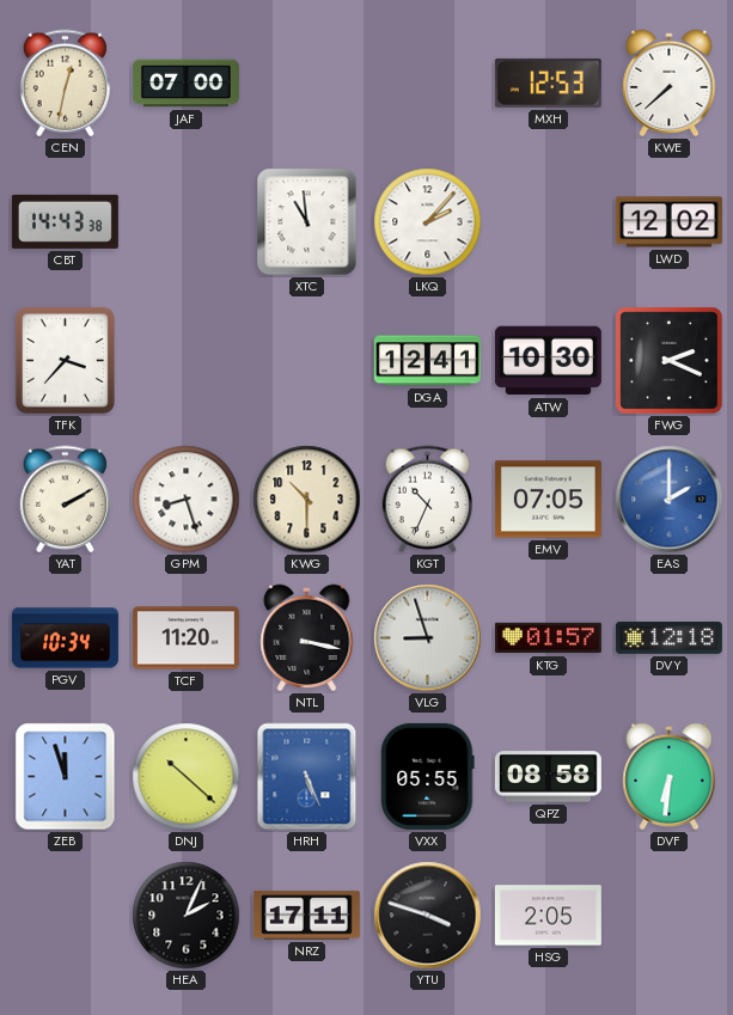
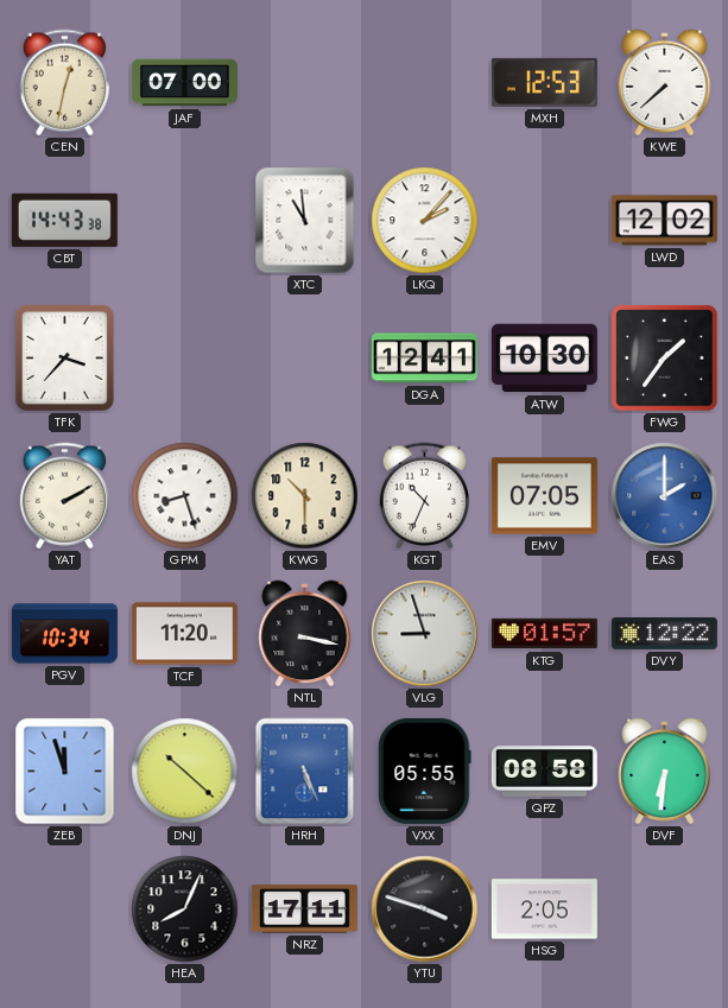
FWG: 2:19 -> 1:36 (665, 359)
DVY: 12:18 -> 12:22 (664, 633)
HEA: 2:04 -> 8:04 (185, 909)
